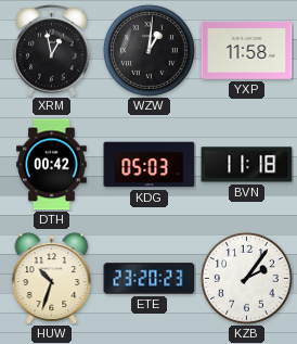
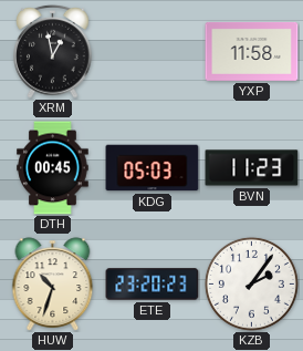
WZW: 1:01 -> none (148, 50)
DTH: 00:42 -> 00:45 (53, 168)
BVN: 11:18 -> 11:23 (252, 168)
